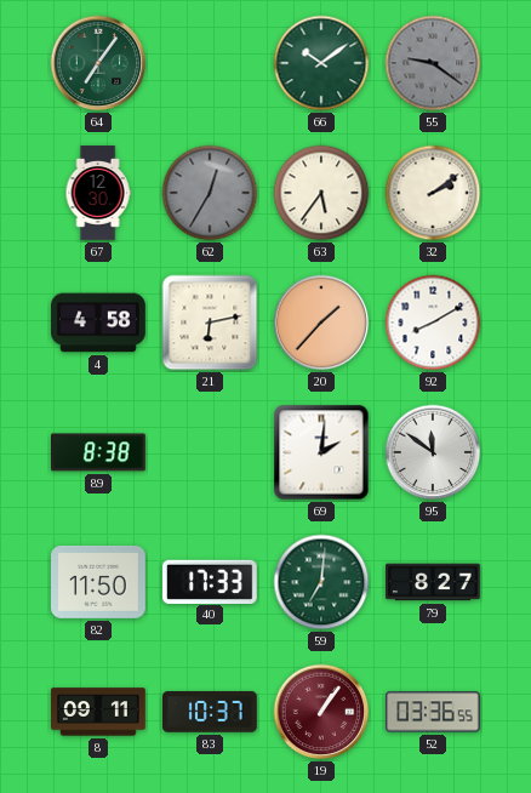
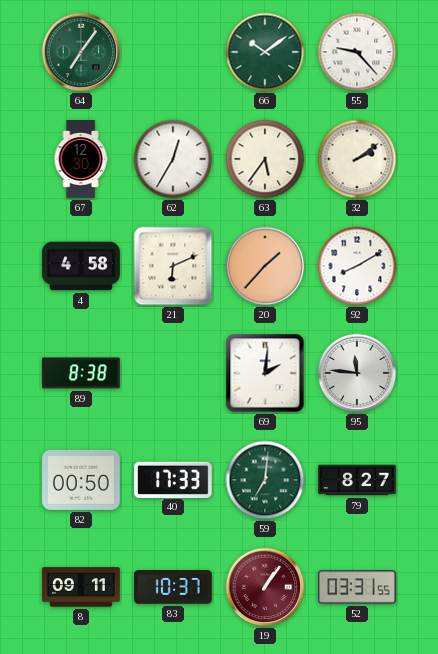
55: 9:21 -> 9:23 (357, 52)
55 dial: grey -> white (357, 52)
62 dial: grey -> white (173, 159)
21: 6:13 -> 6:11 (173, 266)
95: 11:51 -> 11:46 (357, 373)
82: 11:50 -> 00:50 (82, 480)
52: 03:36 -> 03:31 (358, 587)
